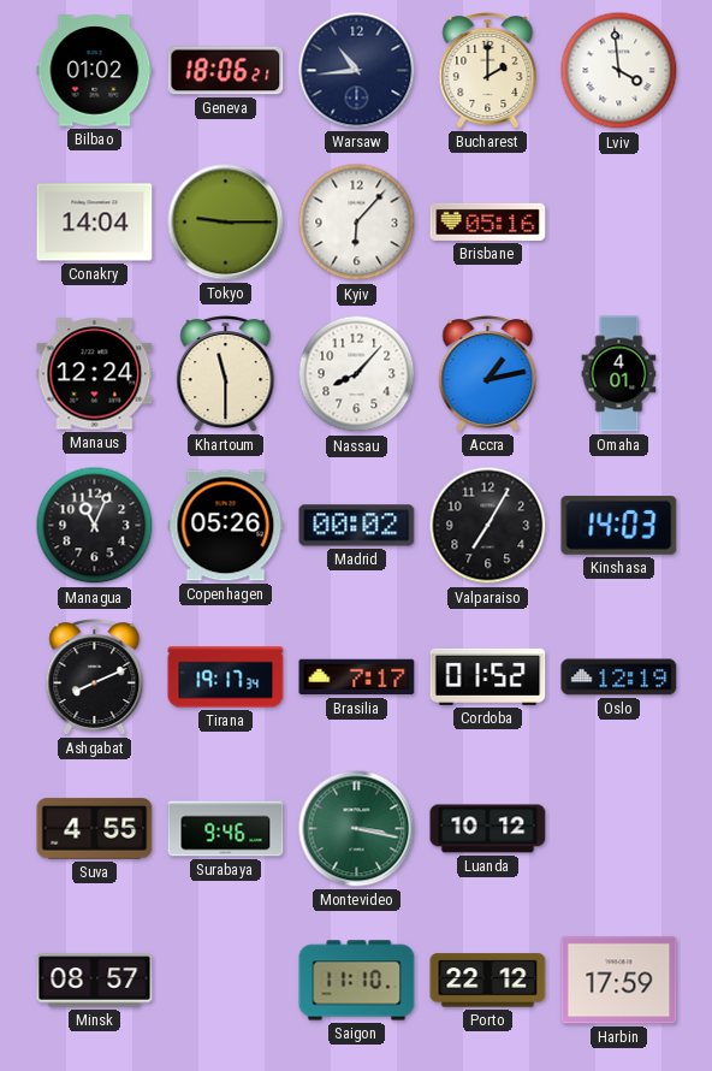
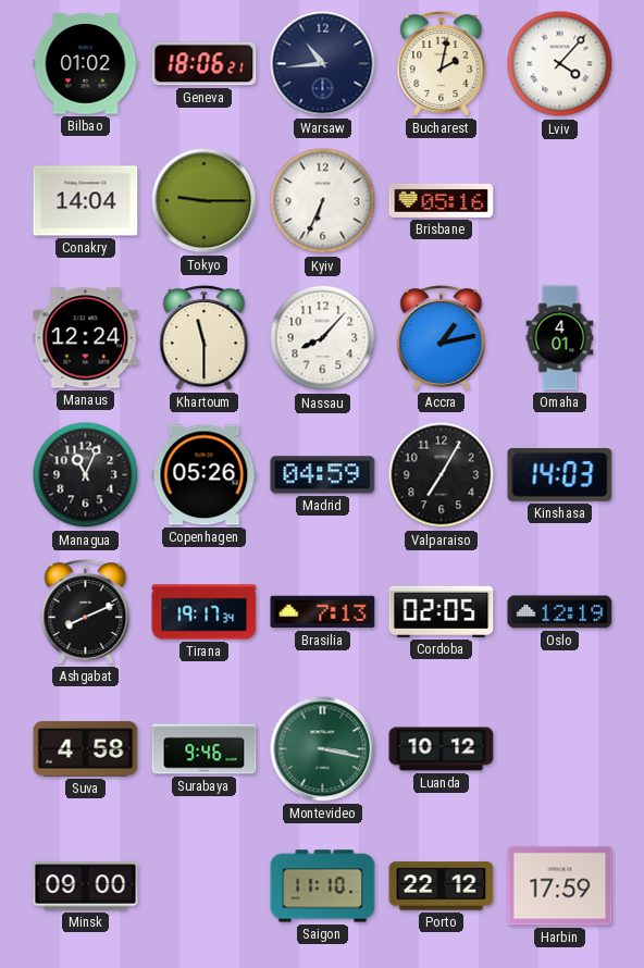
Bucharest: 2:00 -> 2:02 (442, 64)
Lviv: 3:59 -> 4:07 (560, 64)
Kyiv: 6:07 -> 6:34 (323, 201)
Madrid: 00:02 -> 04:59 (323, 475)
Brasilia: 7:17 -> 7:13 (323, 612)
Cordoba: 01:52 -> 02:05 (442, 611)
Suva: 4:55 -> 4:58 (86, 749)
Minsk: 08:57 -> 09:00 (86, 886)
